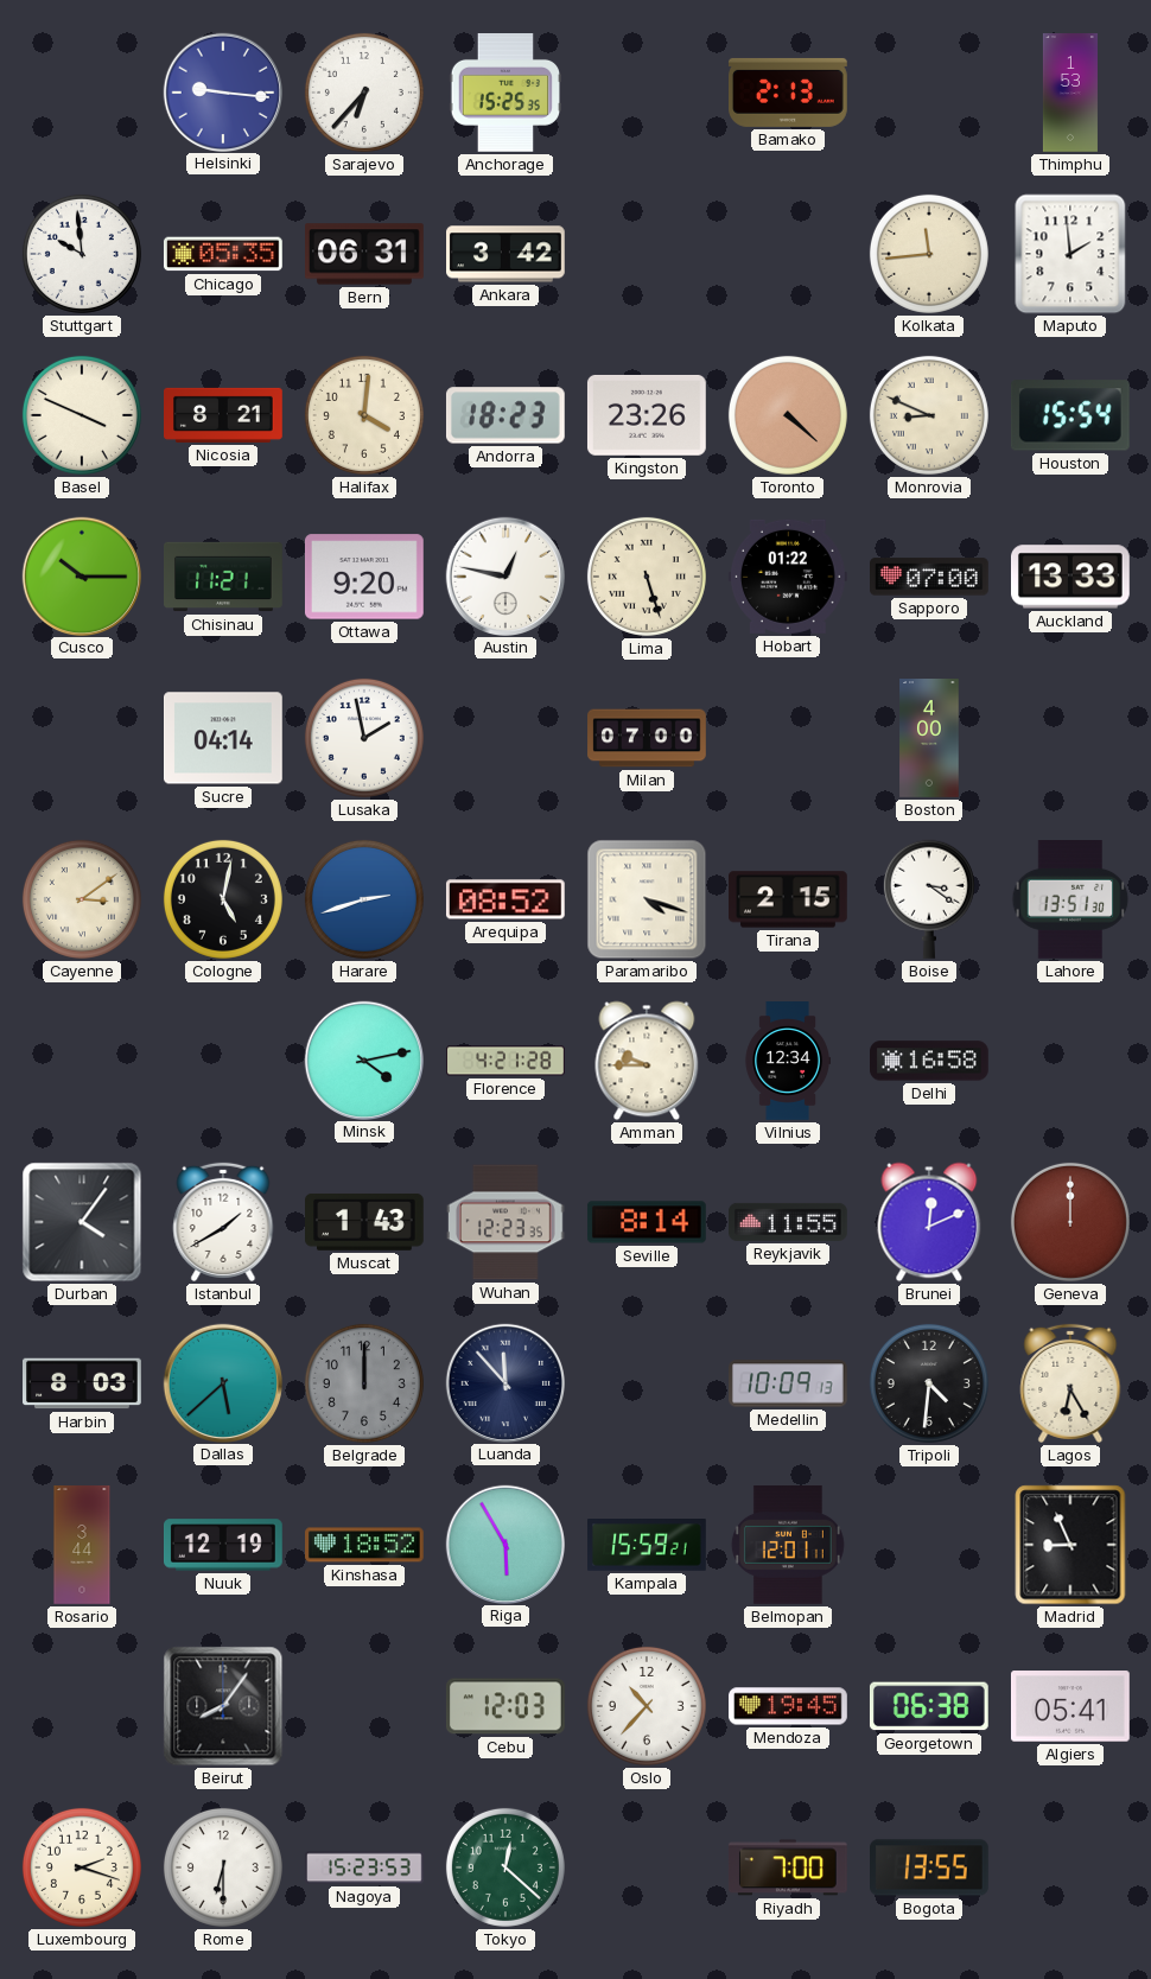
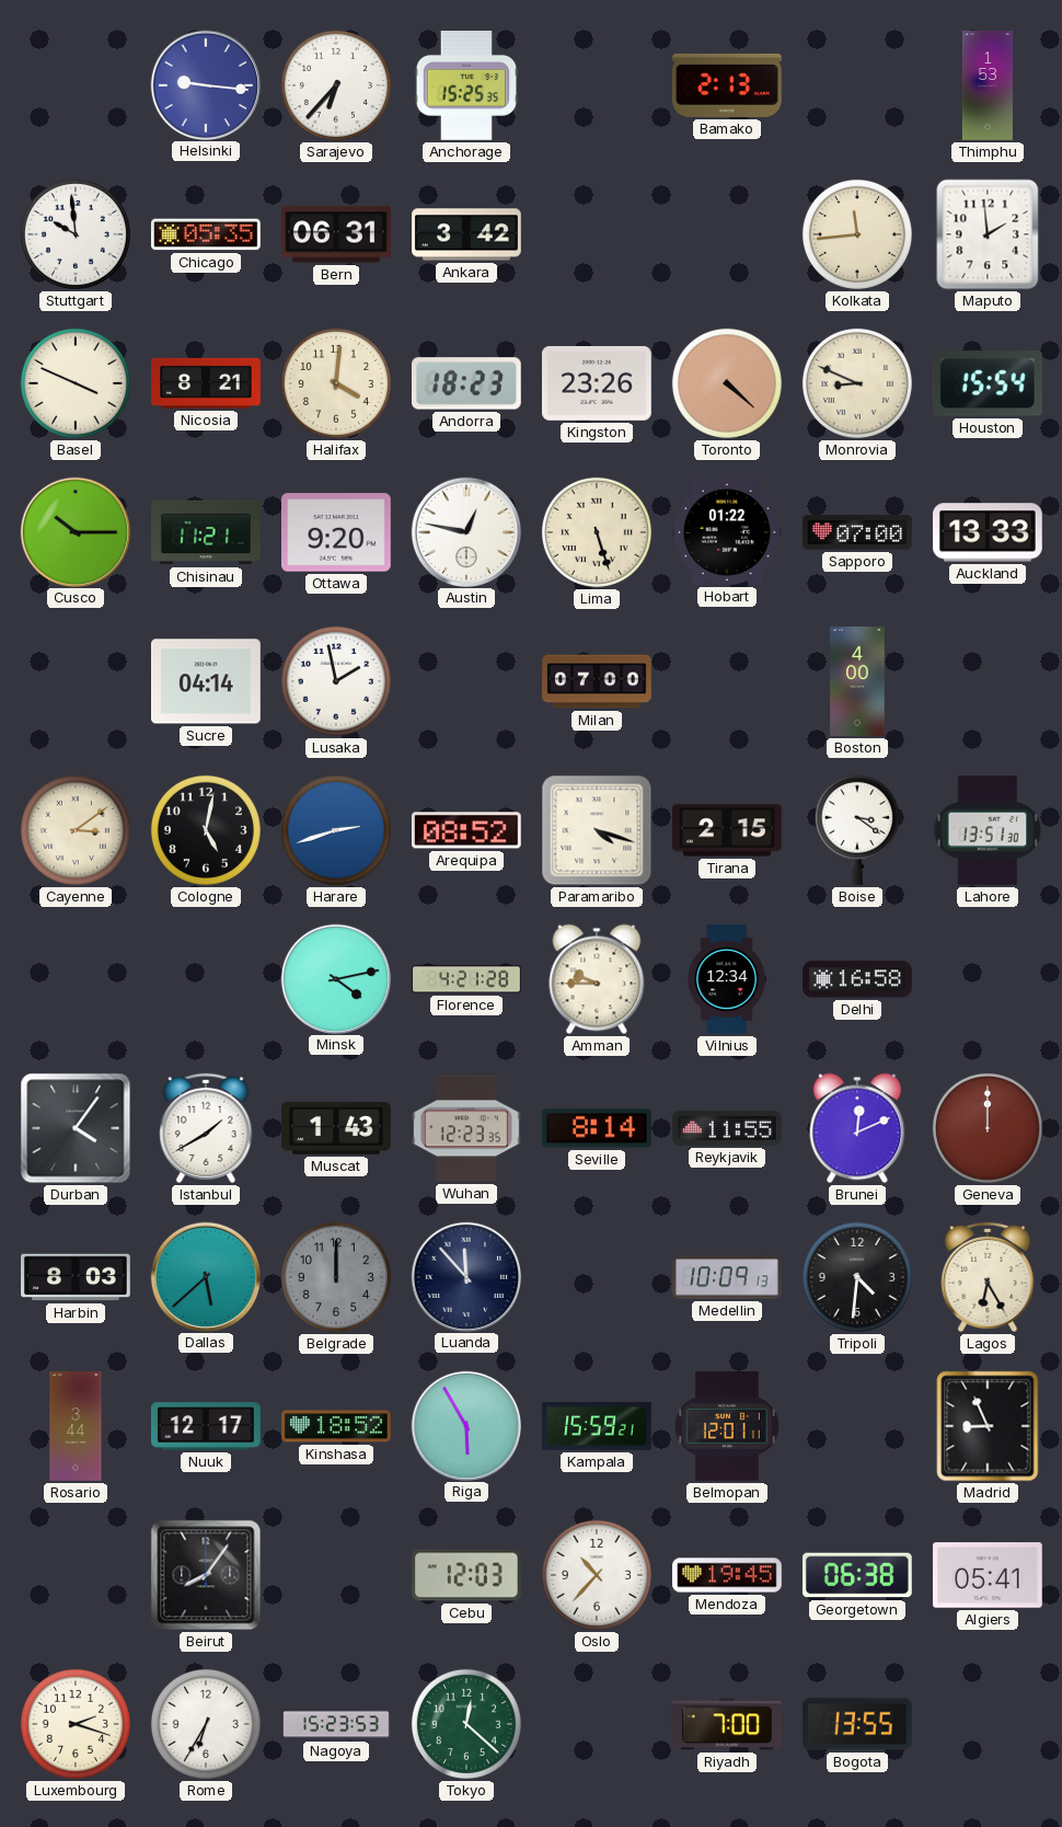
Nuuk: 12:19 -> 12:17 (207, 1426)
Rome: 6:30 -> 6:35 (206, 1724)
